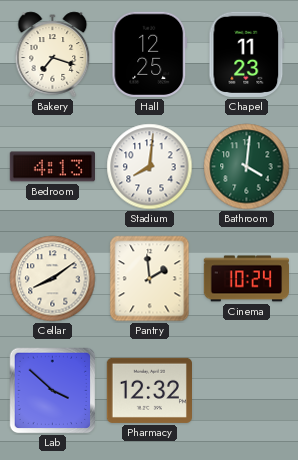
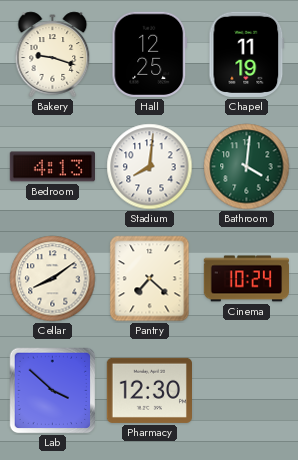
Bakery: 7:18 -> 9:18 (53, 55)
Chapel: 11:23 -> 11:19 (247, 54)
Pantry: 1:59 -> 7:22 (150, 279)
Pharmacy: 12:32 -> 12:30 (149, 390)
